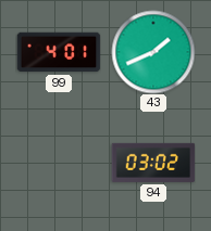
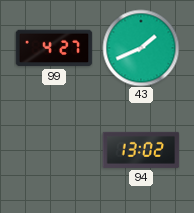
99: 4:01 -> 4:27 (54, 48)
94: 03:02 -> 13:02 (141, 150)
